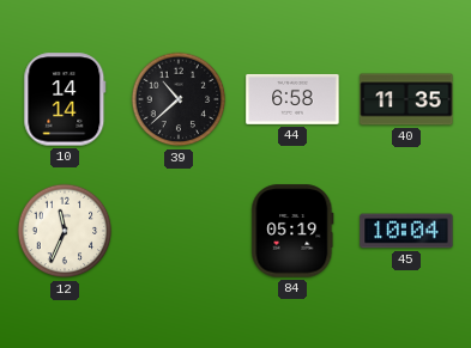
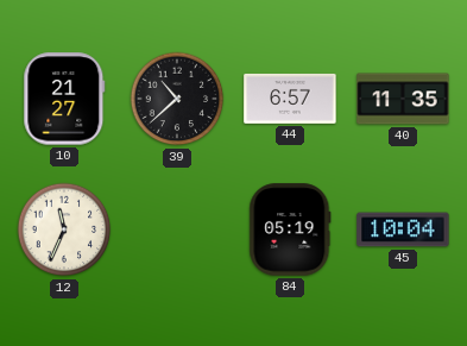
10: 14:14 -> 21:27 (64, 99)
44: 6:58 -> 6:57 (290, 99)
